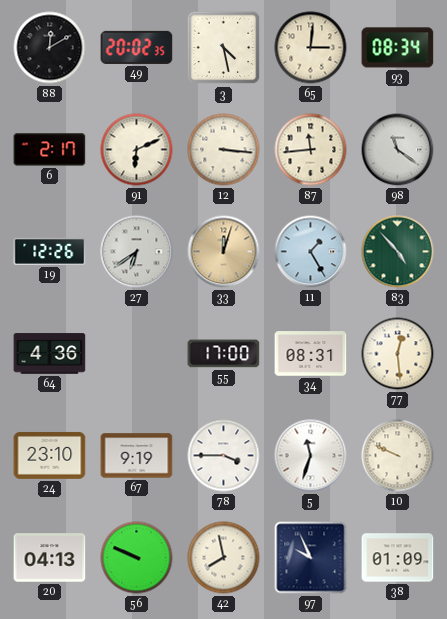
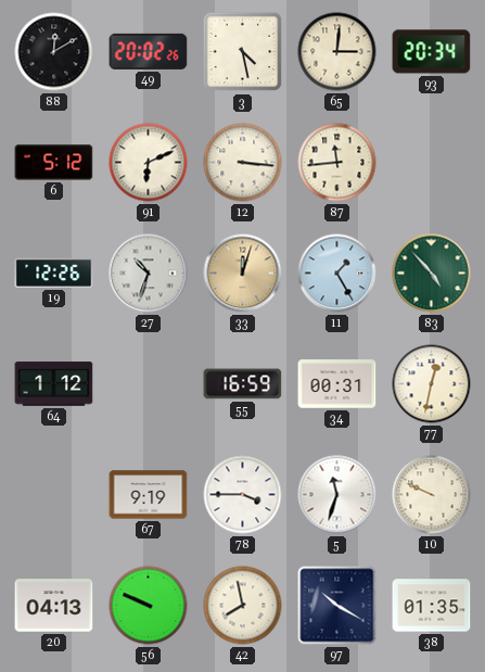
49: 20:02:35 -> 20:02:26 (149, 51)
93: 08:34 -> 20:34 (432, 52)
6: 2:17 -> 5:12 (54, 163)
98: 11:21 -> none (398, 150)
27: 6:39 -> 10:33 (149, 274)
64: 4:36 -> 1:12 (54, 384)
55: 17:00 -> 16:59 (243, 384)
34: 08:31 -> 00:31 (337, 384)
77: 12:29 -> 12:32 (432, 384)
24: 23:10 -> none (50, 456)
97: 9:56 -> 10:20 (337, 606)
38: 01:09 -> 01:35 (432, 606)
